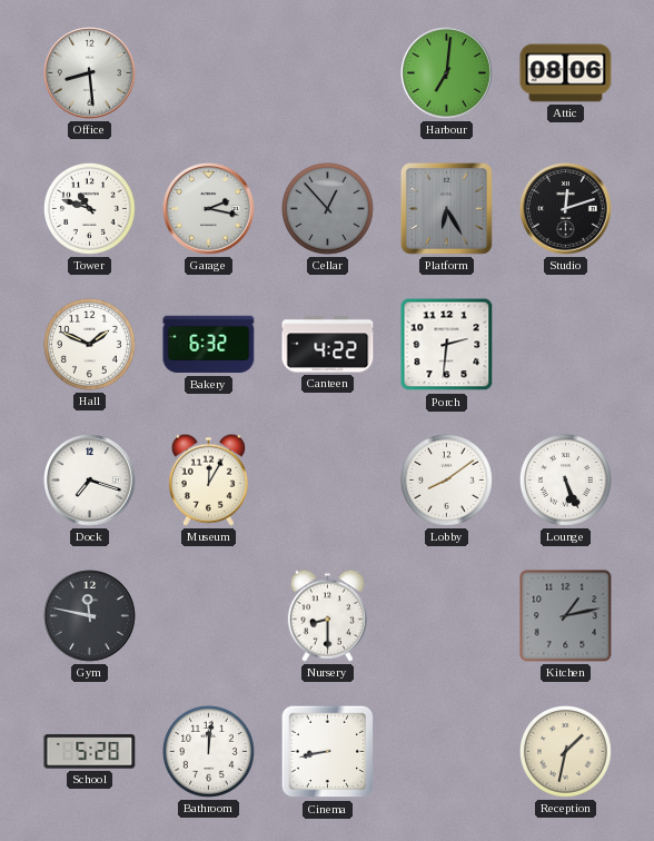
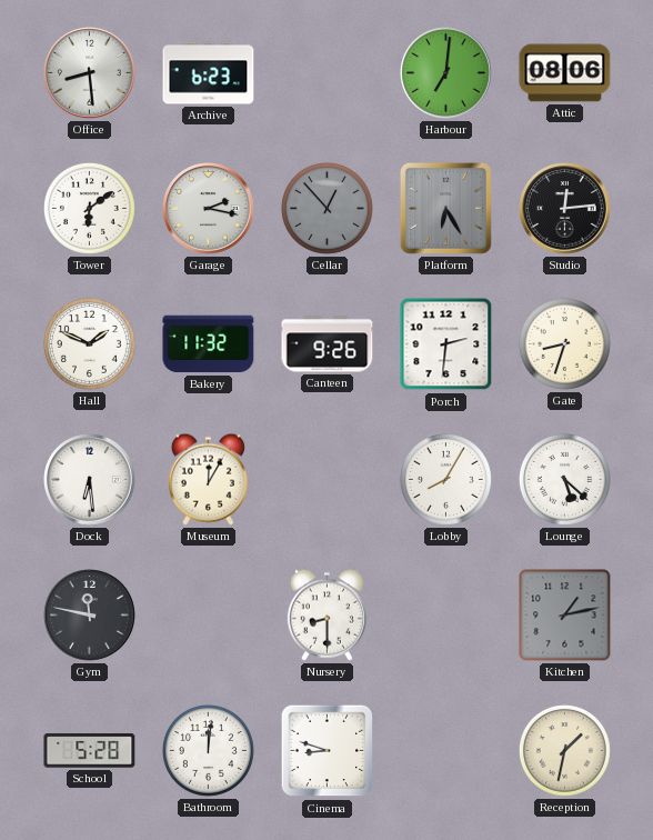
Archive: none -> 6:23 (209, 73)
Tower: 10:48 -> 6:09 (89, 208)
Studio: 12:12 -> 12:14 (565, 209)
Bakery: 6:32 -> 11:32 (209, 344)
Canteen: 4:22 -> 9:26 (328, 344)
Gate: none -> 8:33 (564, 343)
Dock: 7:18 -> 6:29 (90, 480)
Lobby: 8:09 -> 8:05 (445, 479)
Lounge: 5:26 -> 5:22 (564, 479)
Cinema: 8:43 -> 8:48 (328, 751)
